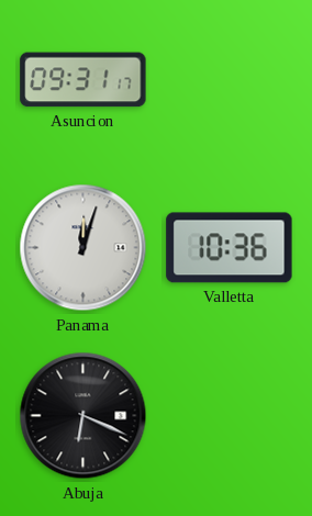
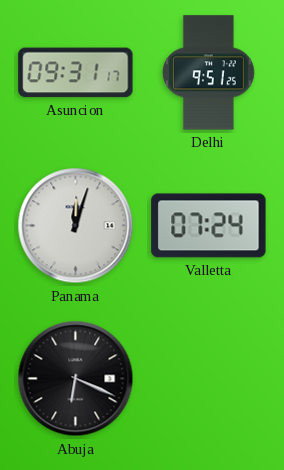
Delhi: none -> 9:51 (208, 73)
Valletta: 10:36 -> 07:24 (209, 226)
